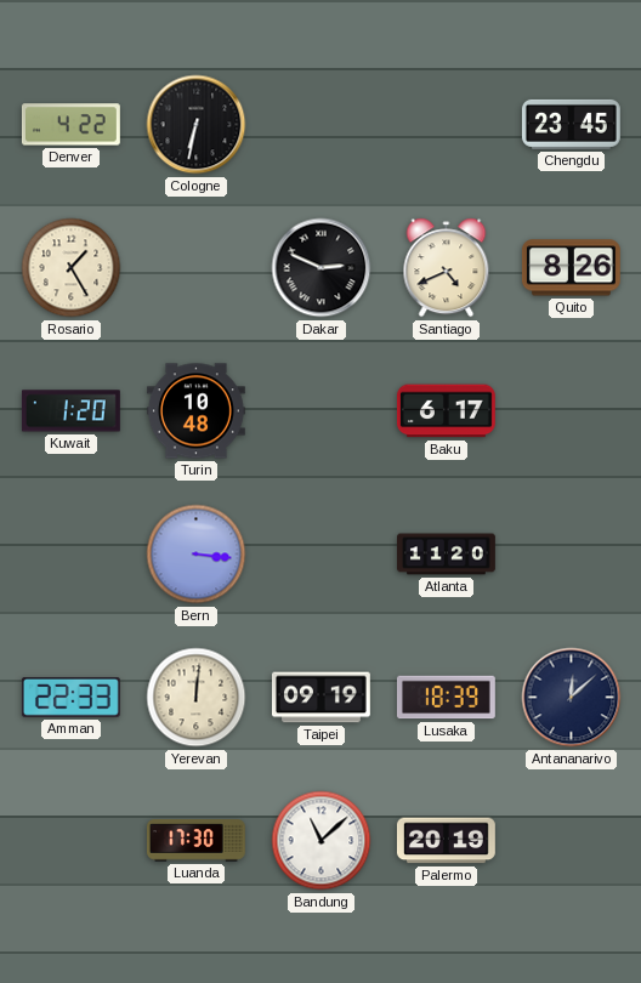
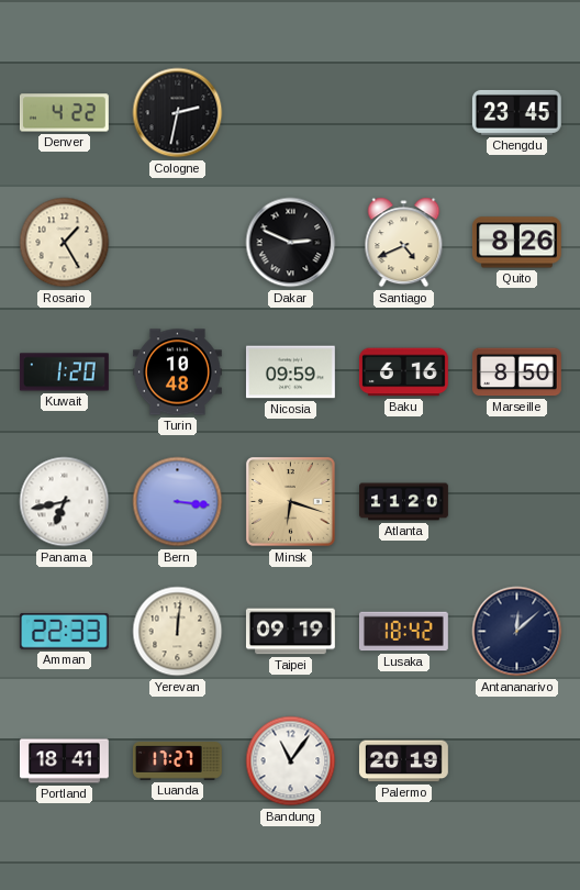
Cologne: 6:32 -> 2:32 (178, 113)
Nicosia: none -> 09:59 (290, 372)
Baku: 6:17 -> 6:16 (403, 372)
Marseille: none -> 8:50 (516, 372)
Panama: none -> 6:43 (65, 502)
Minsk: none -> 6:18 (291, 502)
Lusaka: 18:39 -> 18:42 (403, 632)
Portland: none -> 18:41 (64, 761)
Luanda: 17:30 -> 17:27 (177, 761)
Bandung: 11:08 -> 11:06 (291, 761)
